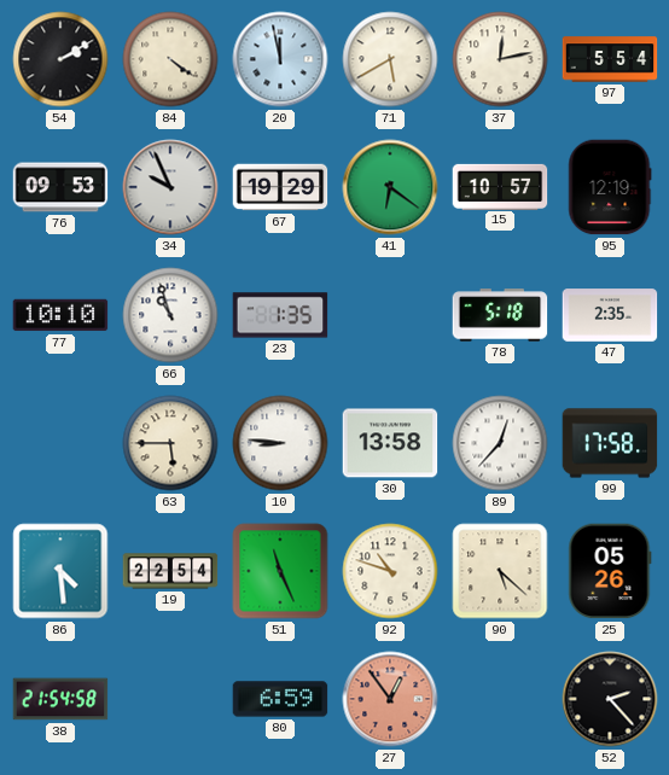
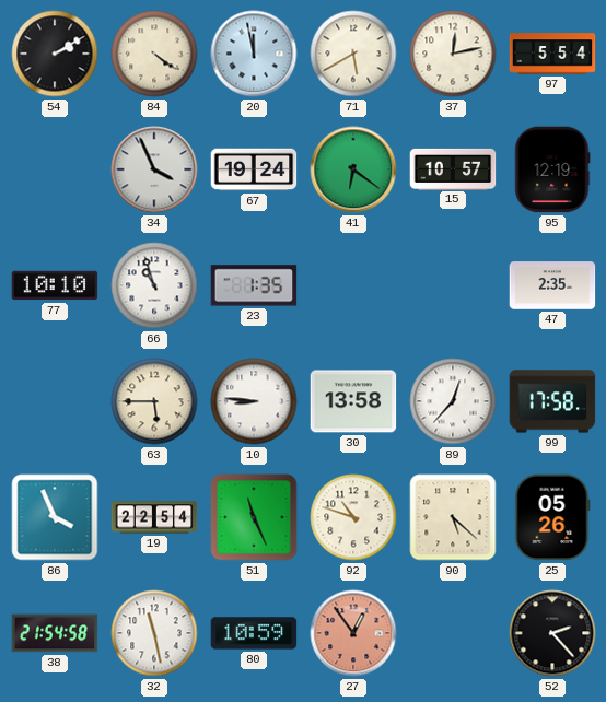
76: 09:53 -> none (60, 187)
34: 9:56 -> 3:56 (154, 169)
67: 19:29 -> 19:24 (254, 169)
78: 5:18 -> none (500, 315)
86: 4:29 -> 3:56 (55, 517)
32: none -> 11:28 (154, 633)
80: 6:59 -> 10:59 (254, 633)
